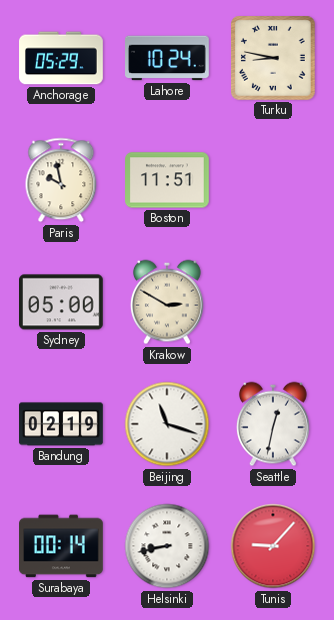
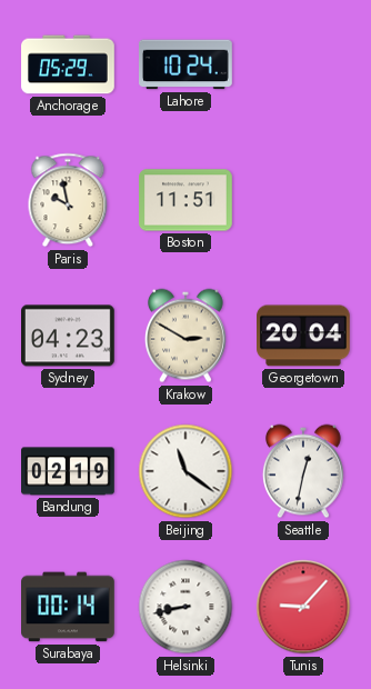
Turku: 8:47 -> none (274, 59)
Sydney: 05:00 -> 04:23 (69, 336)
Georgetown: none -> 20:04 (304, 336)
Beijing: 11:18 -> 11:21 (185, 471)
